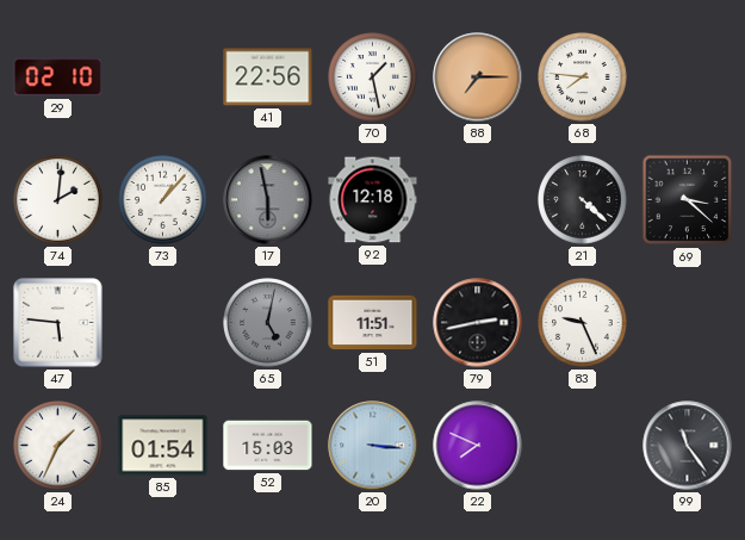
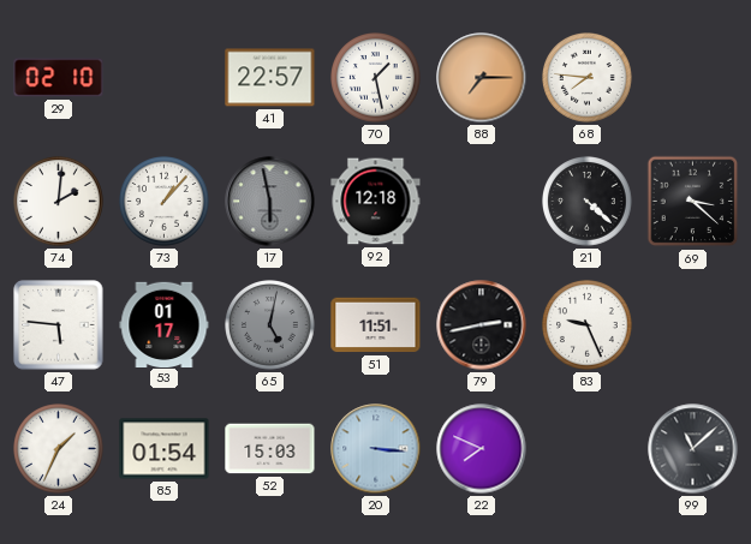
41: 22:56 -> 22:57 (270, 78)
53: none -> 01:17 (165, 324)
99: 11:24 -> 11:08 (693, 449)
